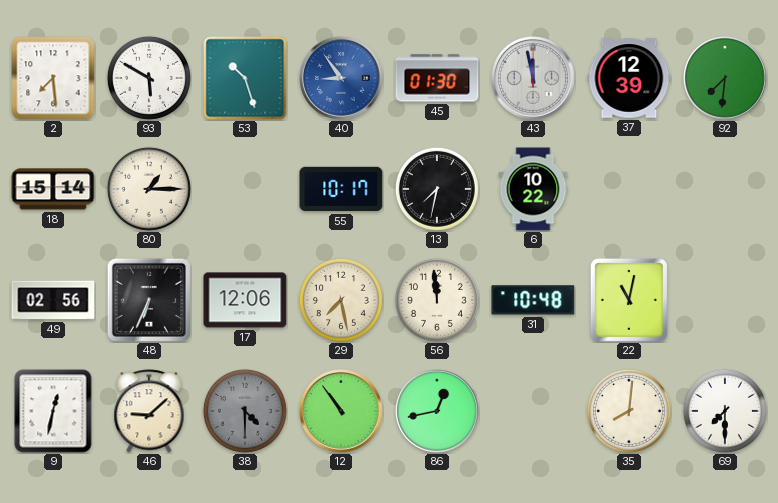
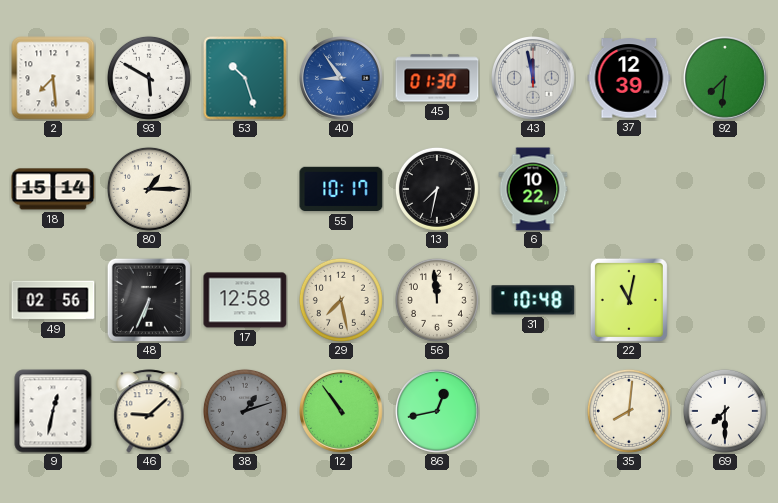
17: 12:06 -> 12:58 (245, 300)
38: 4:30 -> 1:12 (245, 411)
